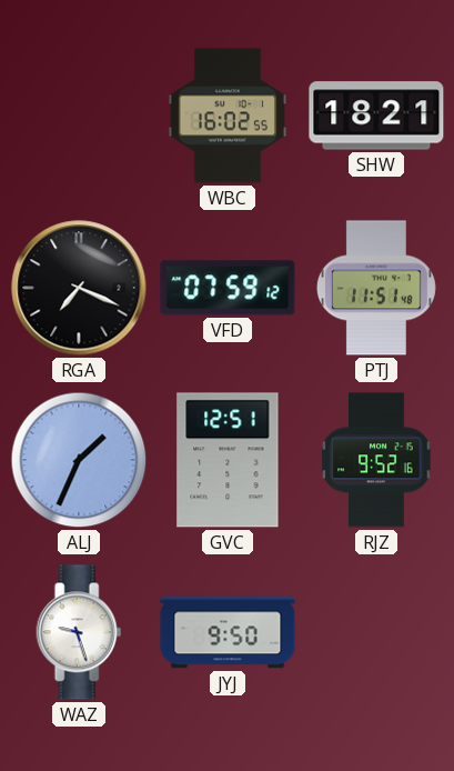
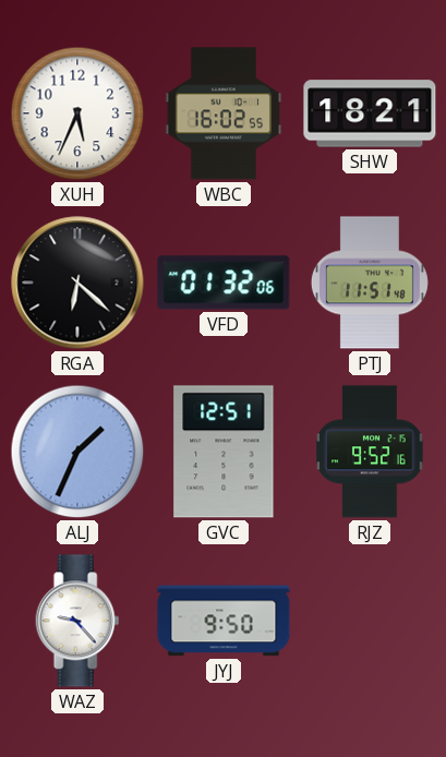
XUH: none -> 5:34 (77, 113)
RGA: 7:19 -> 6:22 (77, 283)
VFD: 07:59 -> 01:32 (224, 283)
WAZ: 9:27 -> 9:23 (77, 621)
